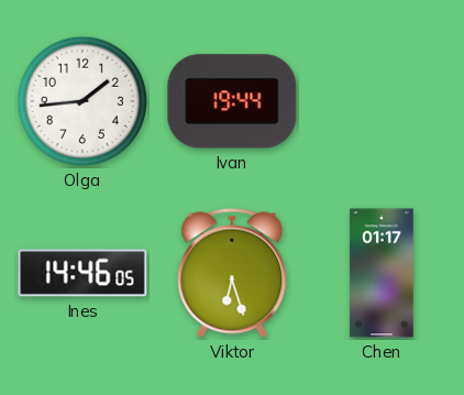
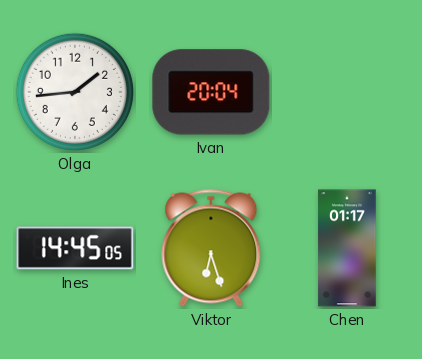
Ivan: 19:44 -> 20:04 (211, 92)
Ines: 14:46 -> 14:45 (75, 248)
